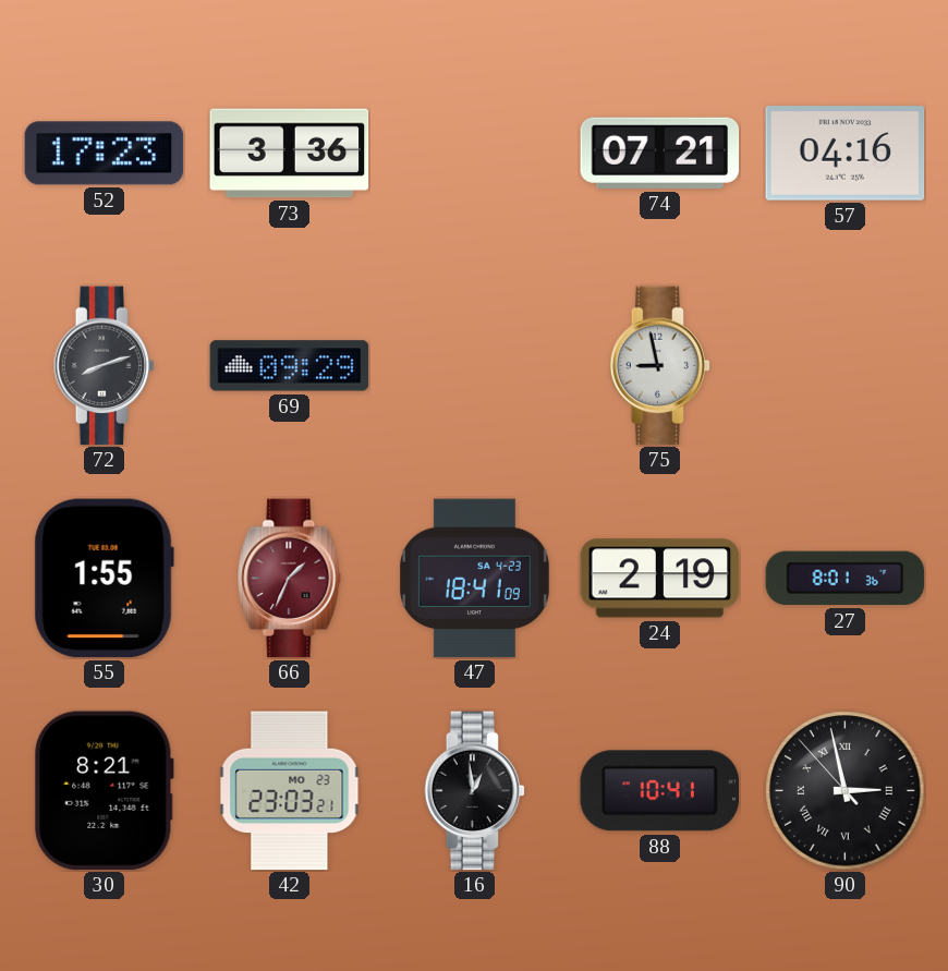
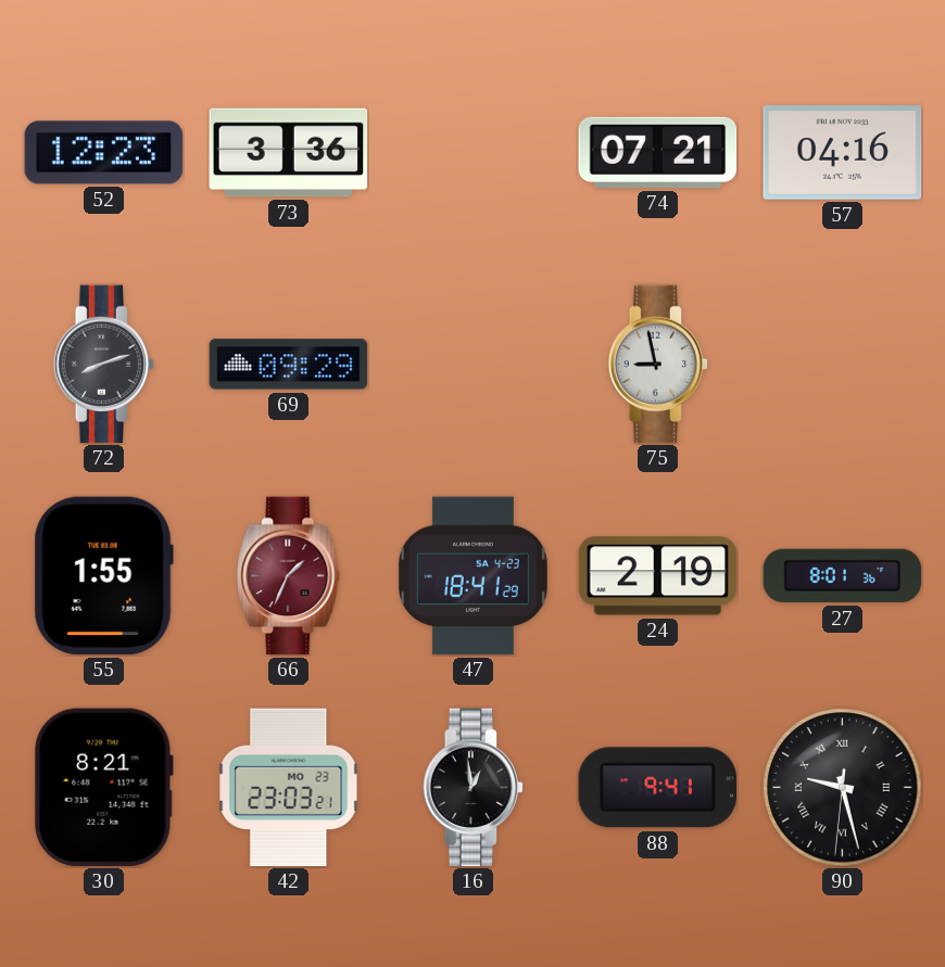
52: 17:23 -> 12:23 (104, 153)
47: 18:41:09 -> 18:41:29 (472, 576)
88: 10:41 -> 9:41 (658, 788)
90: 2:57 -> 9:27 (843, 788)
